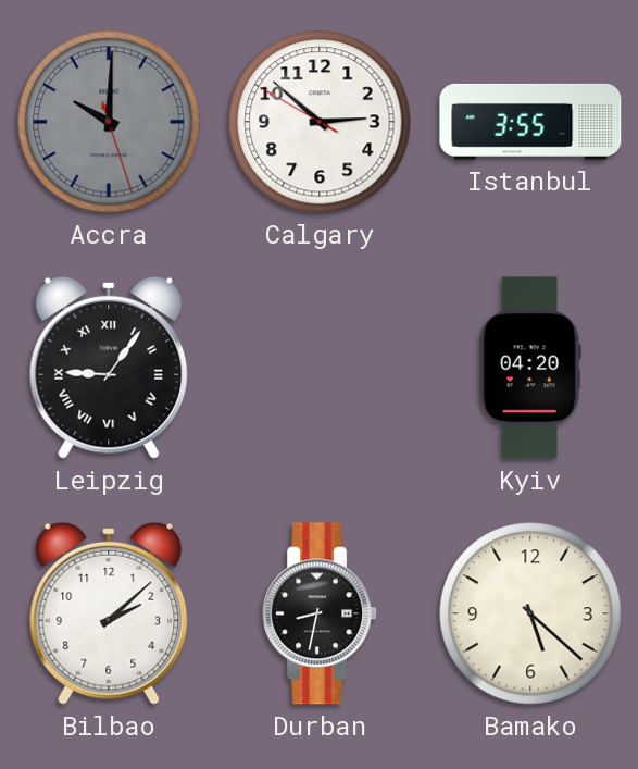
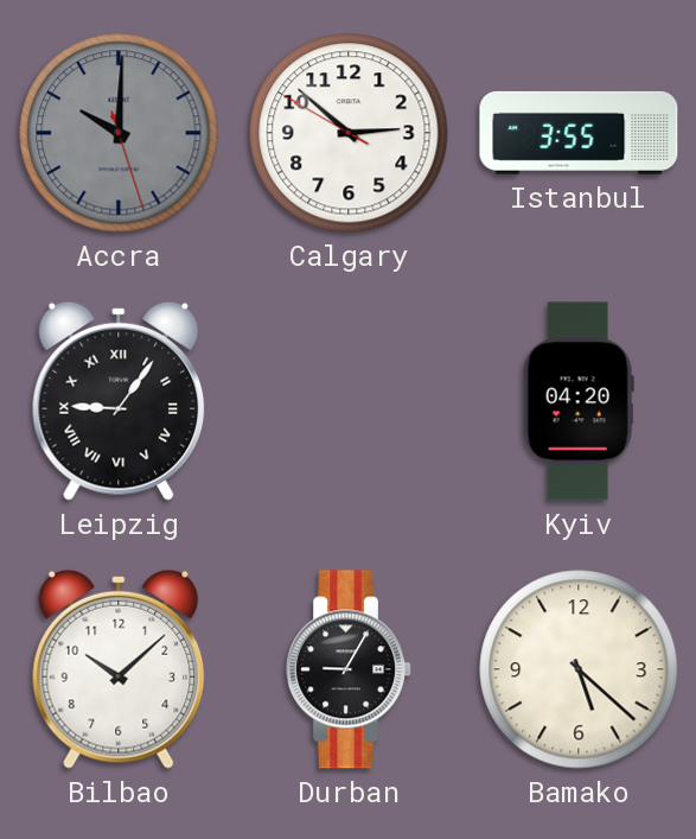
Bilbao: 2:08 -> 10:08 (119, 669)
Durban: 8:32 -> 9:05 (350, 669)
